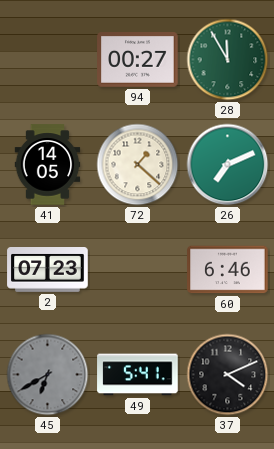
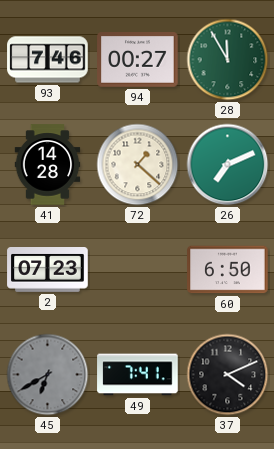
93: none -> 7:46 (48, 60)
41: 14:05 -> 14:28 (48, 165)
60: 6:46 -> 6:50 (228, 270)
49: 5:41 -> 7:41 (138, 375)
